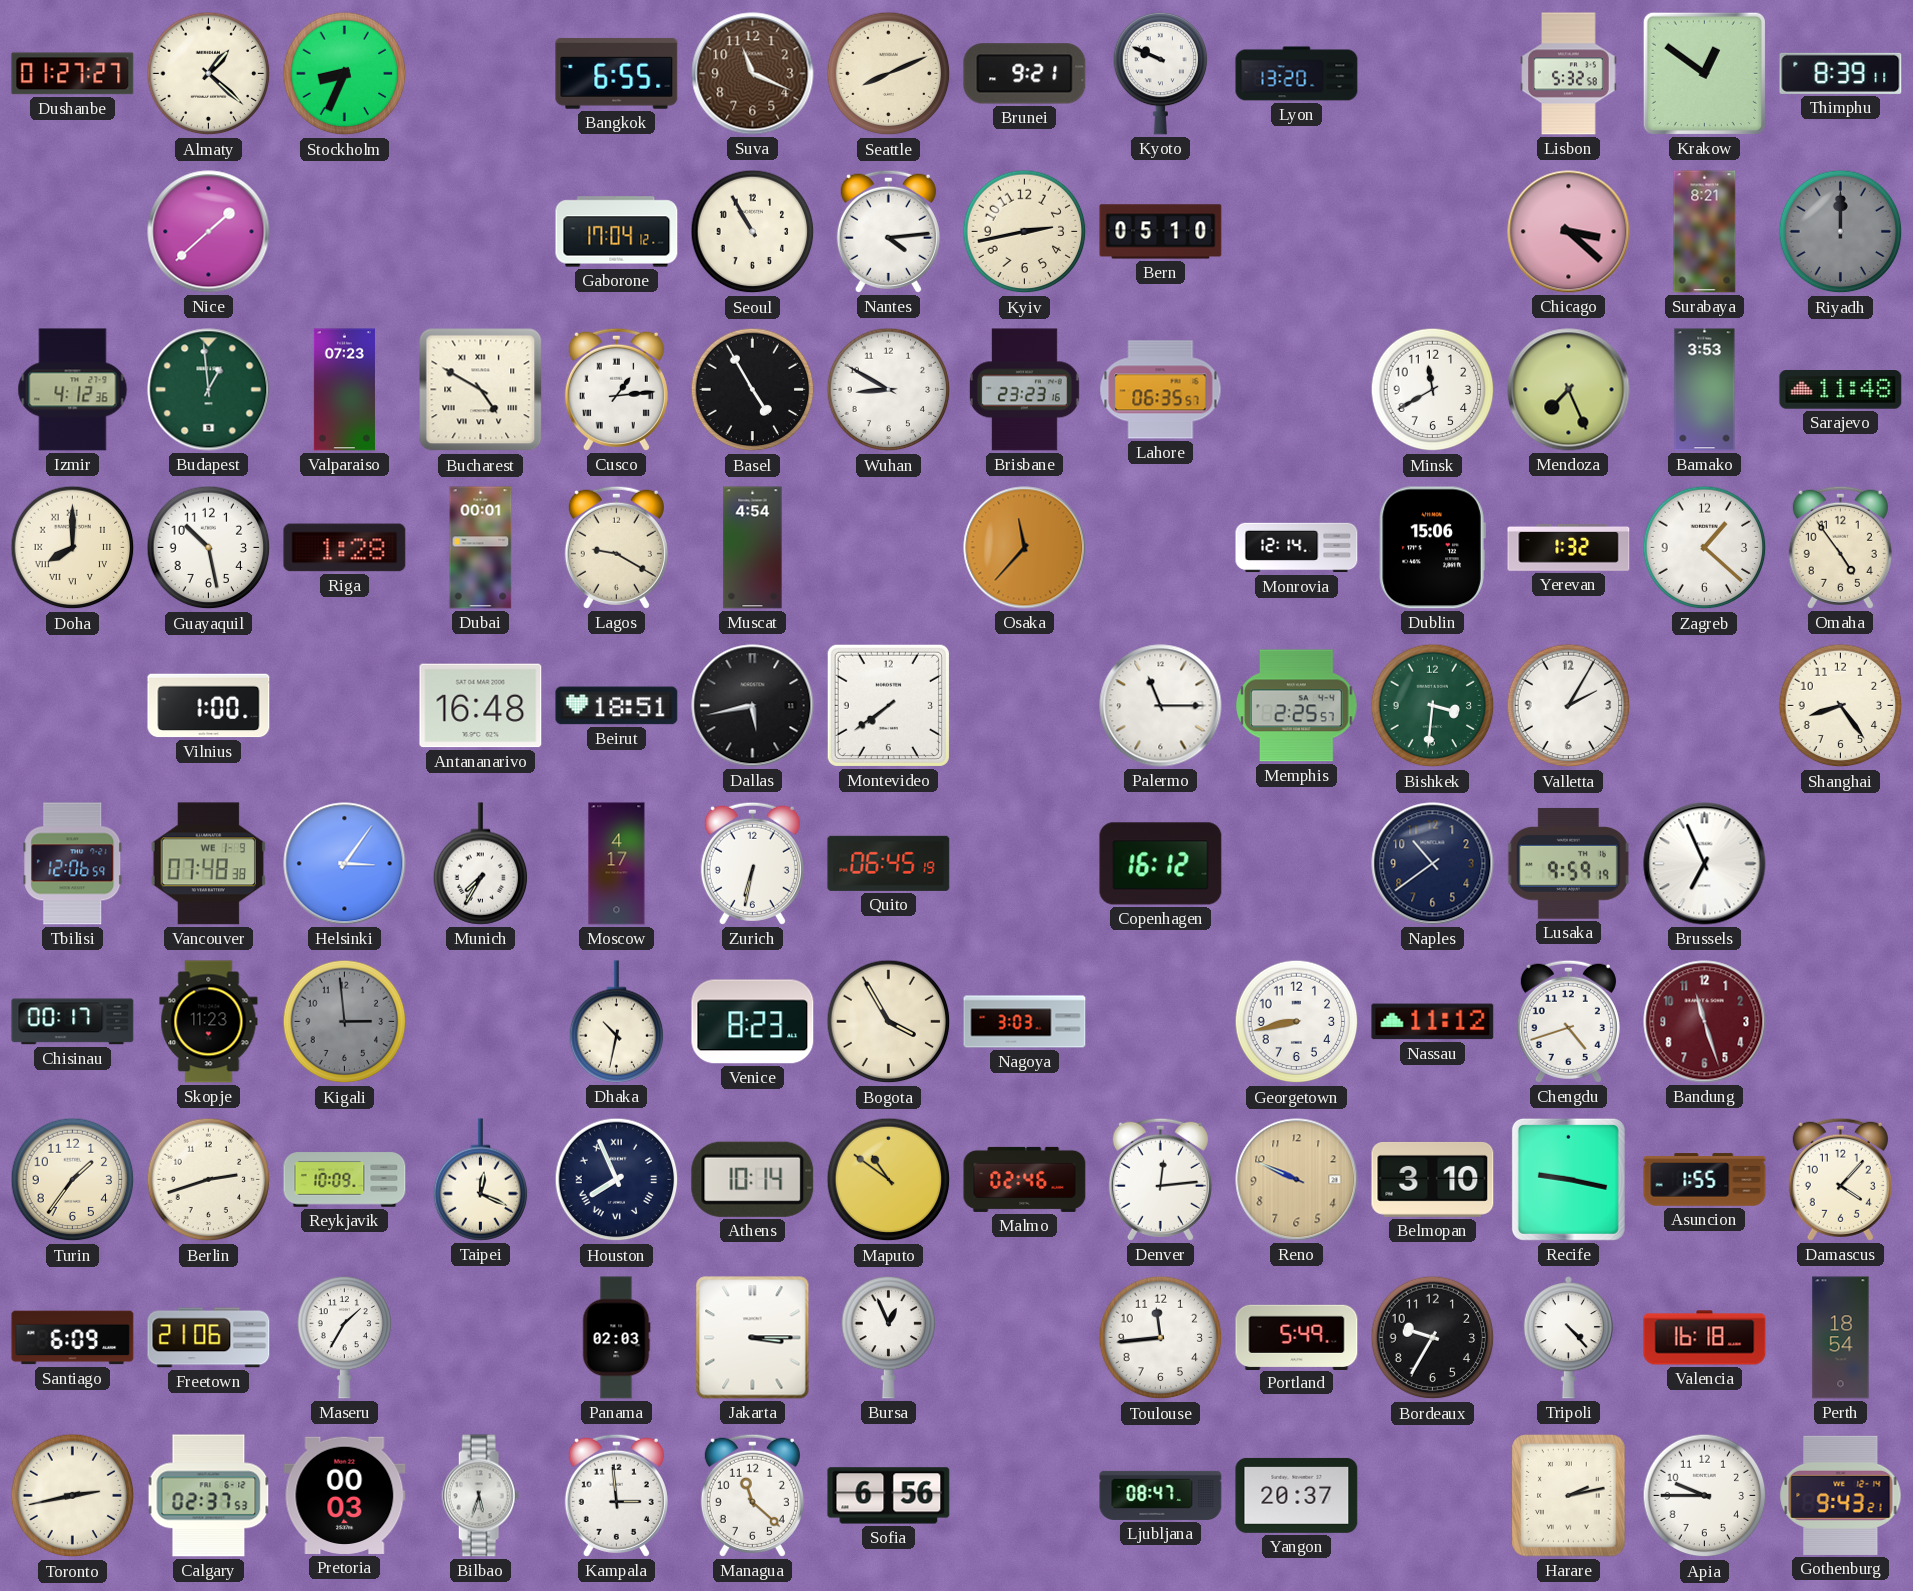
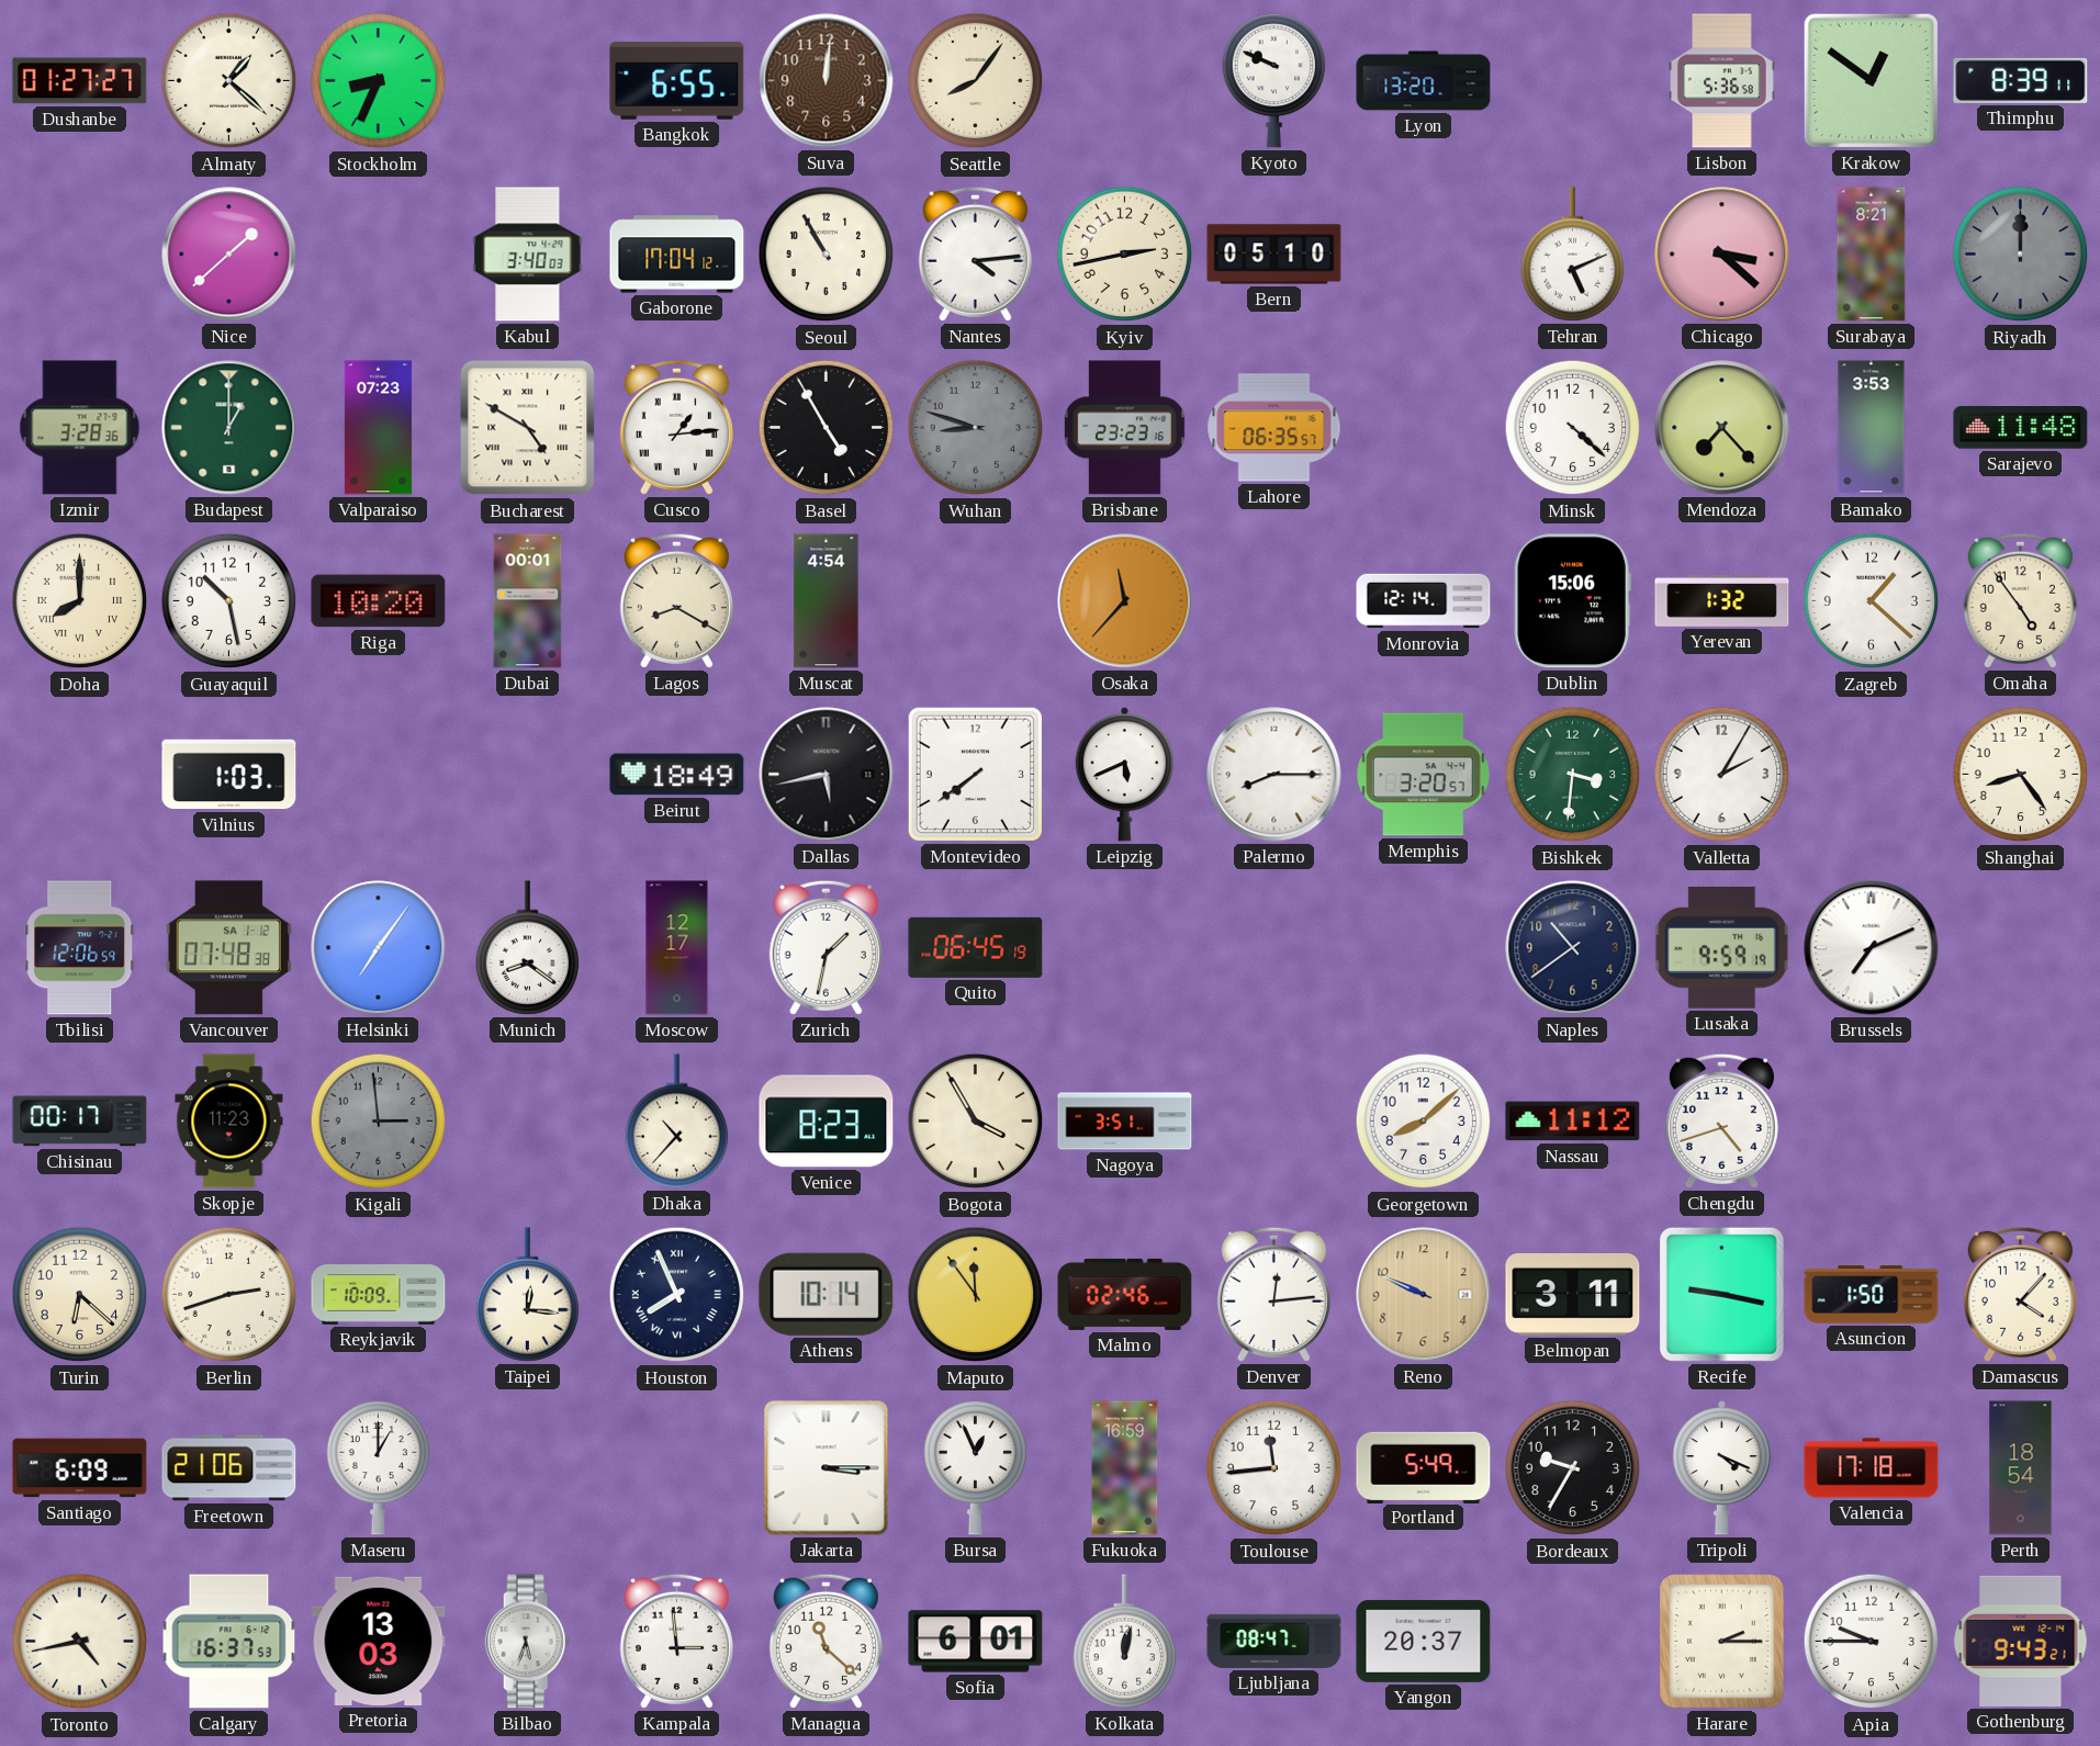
Suva: 11:19 -> 12:01 (827, 81)
Seattle: 8:11 -> 8:06 (976, 81)
Brunei: 9:21 -> none (1025, 74)
Lisbon: 5:32 -> 5:36 (1722, 81)
Kabul: none -> 3:40 (528, 255)
Tehran: none -> 5:11 (1573, 255)
Izmir: 4:12 -> 3:28 (80, 428)
Budapest: 12:59 -> 1:00 (229, 428)
Wuhan: 8:50 -> 8:48 (976, 428)
Wuhan dial: white -> grey (976, 428)
Minsk: 11:40 -> 4:22 (1573, 428)
Mendoza: 7:26 -> 7:23 (1722, 428)
Riga: 1:28 -> 10:20 (379, 601)
Lagos: 9:20 -> 8:20 (676, 600)
Vilnius: 1:00 -> 1:03 (229, 775)
Antananarivo: 16:48 -> none (481, 706)
Beirut: 18:51 -> 18:49 (677, 775)
Leipzig: none -> 5:41 (1124, 775)
Palermo: 11:15 -> 8:15 (1274, 775)
Memphis: 2:25 -> 3:20 (1424, 775)
Vancouver date: WE 1-9 -> SA 1-12 (228, 948)
Helsinki: 3:06 -> 7:06 (379, 948)
Munich: 7:35 -> 8:21 (528, 948)
Moscow: 4:17 -> 12:17 (677, 948)
Zurich: 6:32 -> 1:32 (826, 947)
Copenhagen: 16:12 -> none (1161, 864)
Brussels: 6:56 -> 7:11 (1872, 948)
Dhaka: 10:32 -> 10:37 (677, 1122)
Nagoya: 3:03 -> 3:51 (1125, 1122)
Georgetown: 8:43 -> 8:08 (1424, 1122)
Bandung: 11:27 -> none (1705, 1022)
Turin: 1:36 -> 6:22 (80, 1295)
Taipei: 12:19 -> 12:16 (528, 1295)
Maputo: 10:51 -> 11:54 (976, 1295)
Belmopan: 3:10 -> 3:11 (1573, 1294)
Asuncion: 1:55 -> 1:50 (1872, 1295)
Maseru: 1:35 -> 1:00 (379, 1467)
Panama: 02:03 -> none (616, 1338)
Fukuoka: none -> 16:59 (1125, 1468)
Tripoli: 4:23 -> 4:19 (1721, 1468)
Valencia: 16:18 -> 17:18 (1872, 1468)
Toronto: 2:43 -> 4:43 (80, 1642)
Calgary: 02:37 -> 16:37 (229, 1642)
Pretoria: 00:03 -> 13:03 (379, 1641)
Sofia: 6:56 -> 6:01 (976, 1642)
Kolkata: none -> 12:02 (1125, 1642)
Harare: 2:13 -> 2:15 (1722, 1642)
